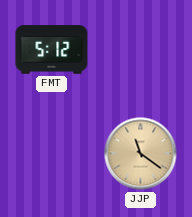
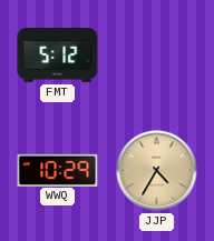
WWQ: none -> 10:29 (58, 170)
JJP: 11:21 -> 4:35 (157, 171)
